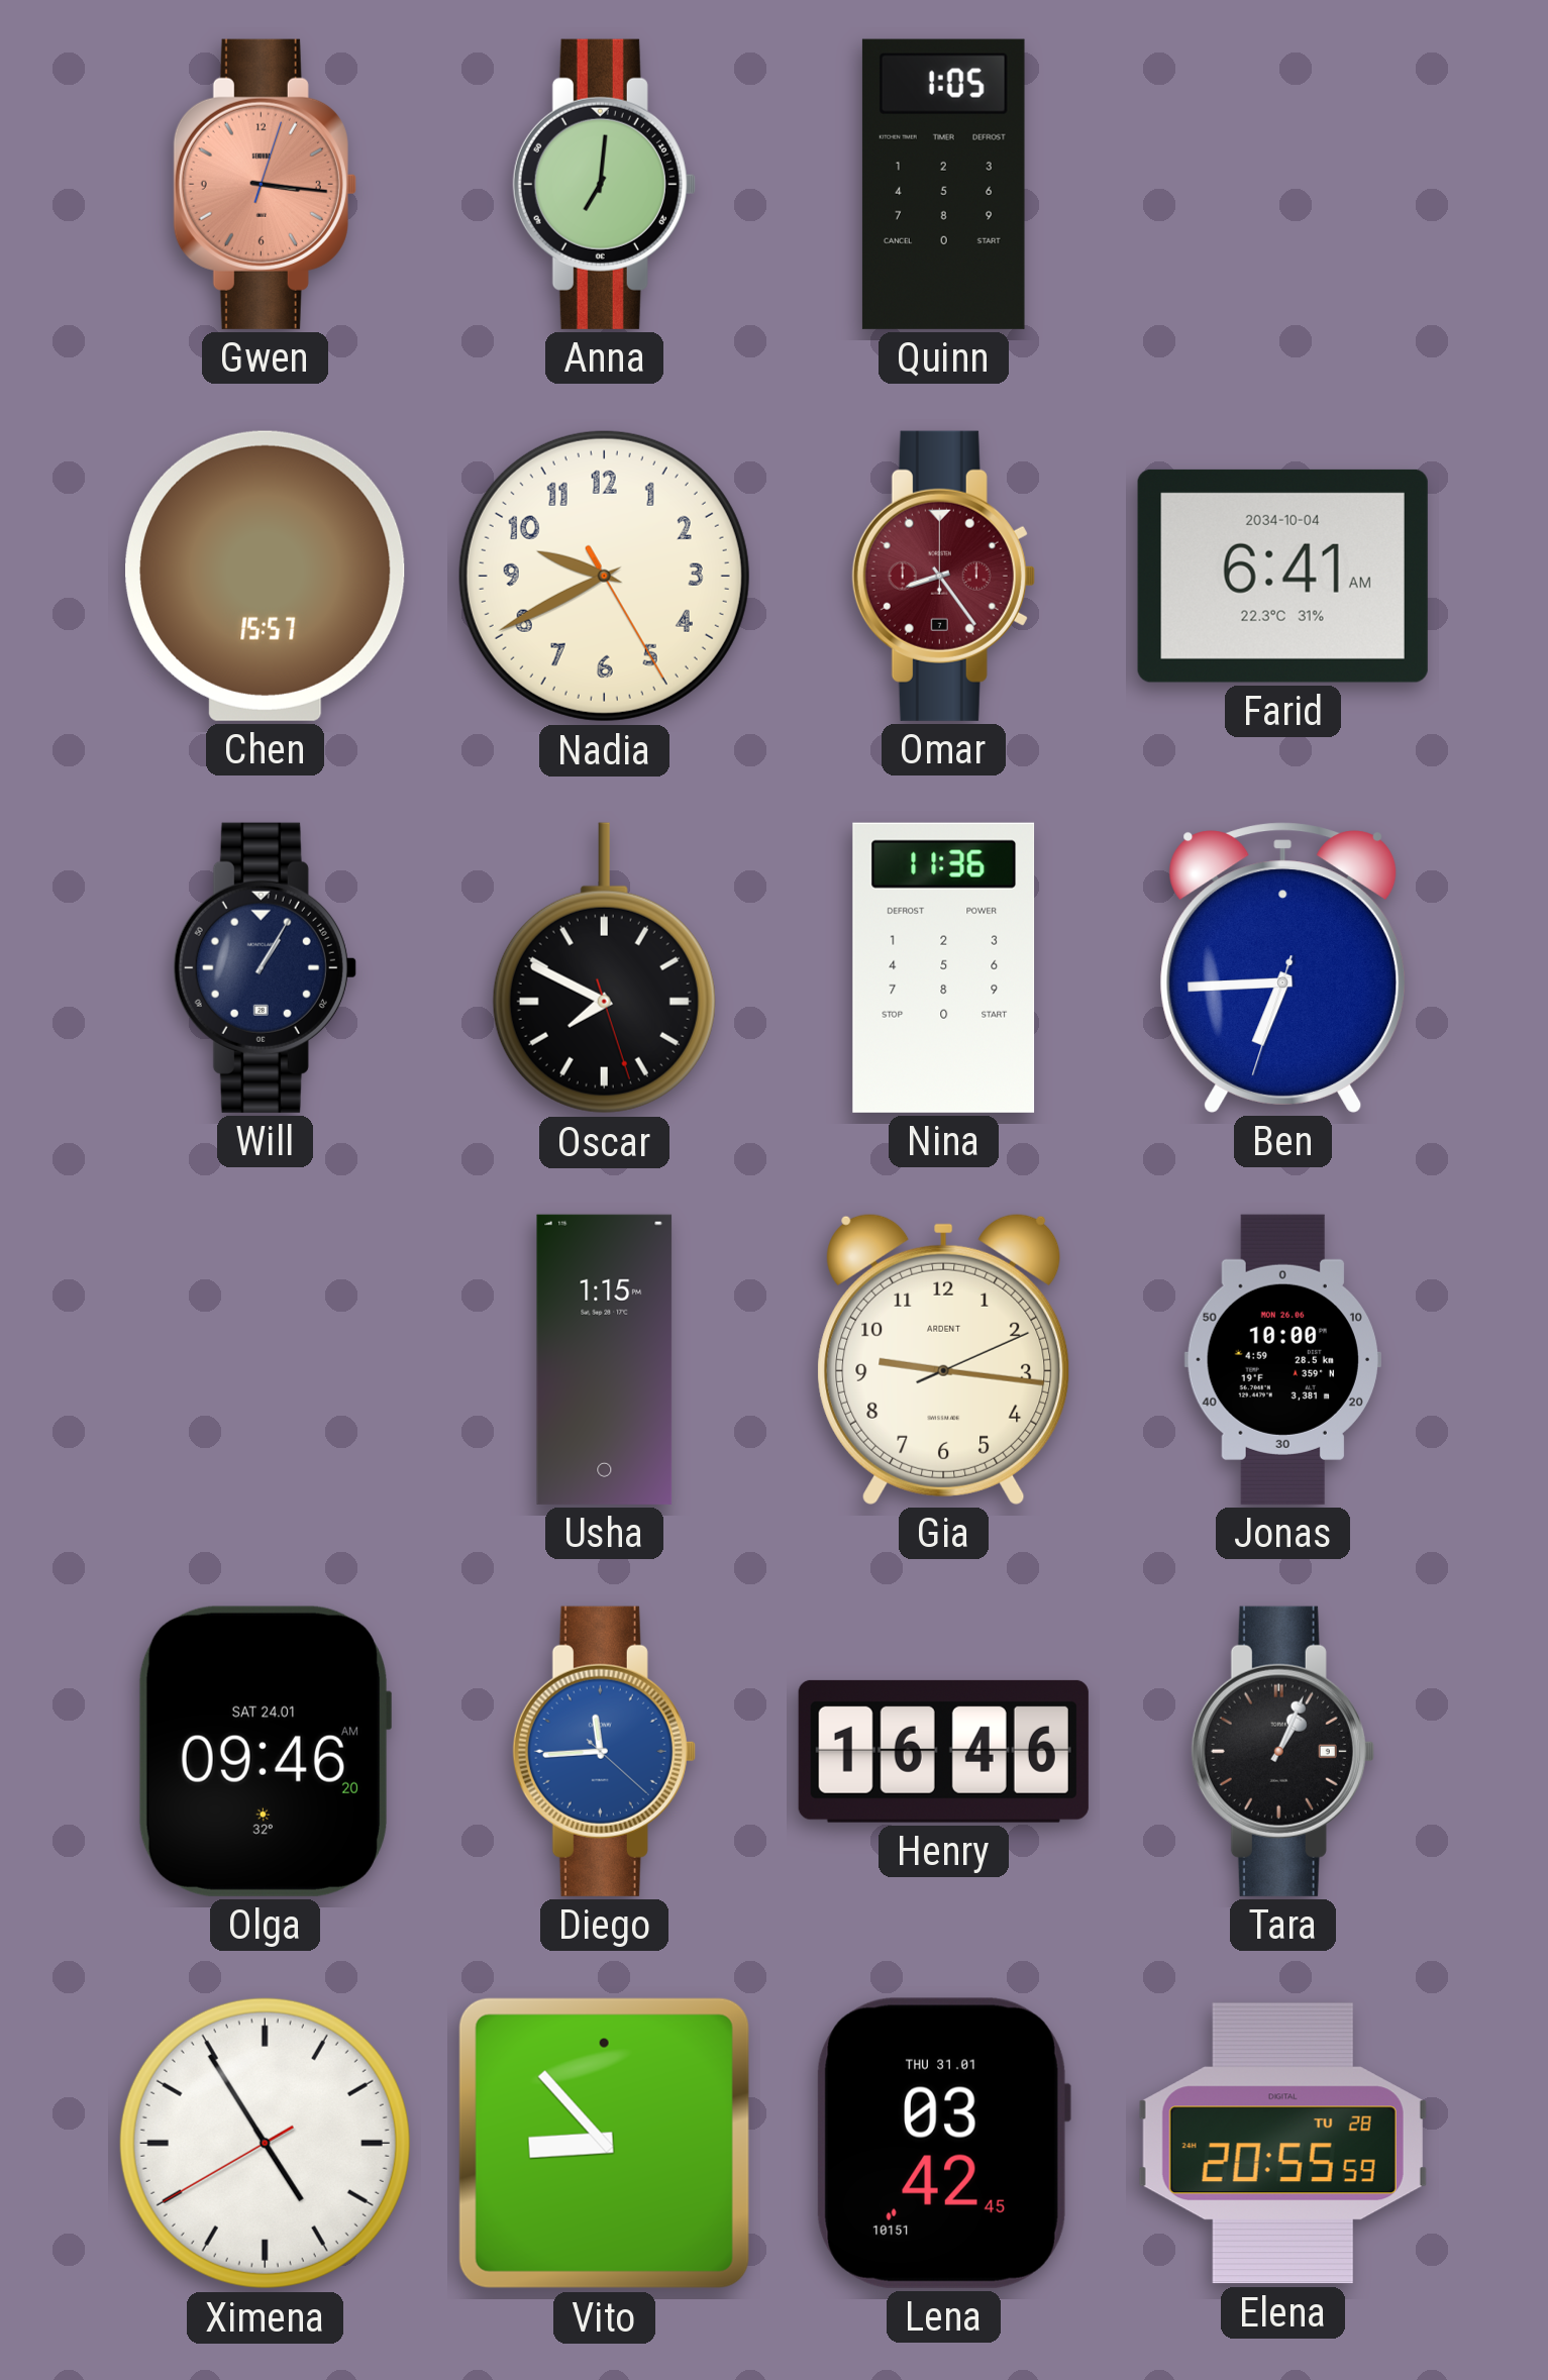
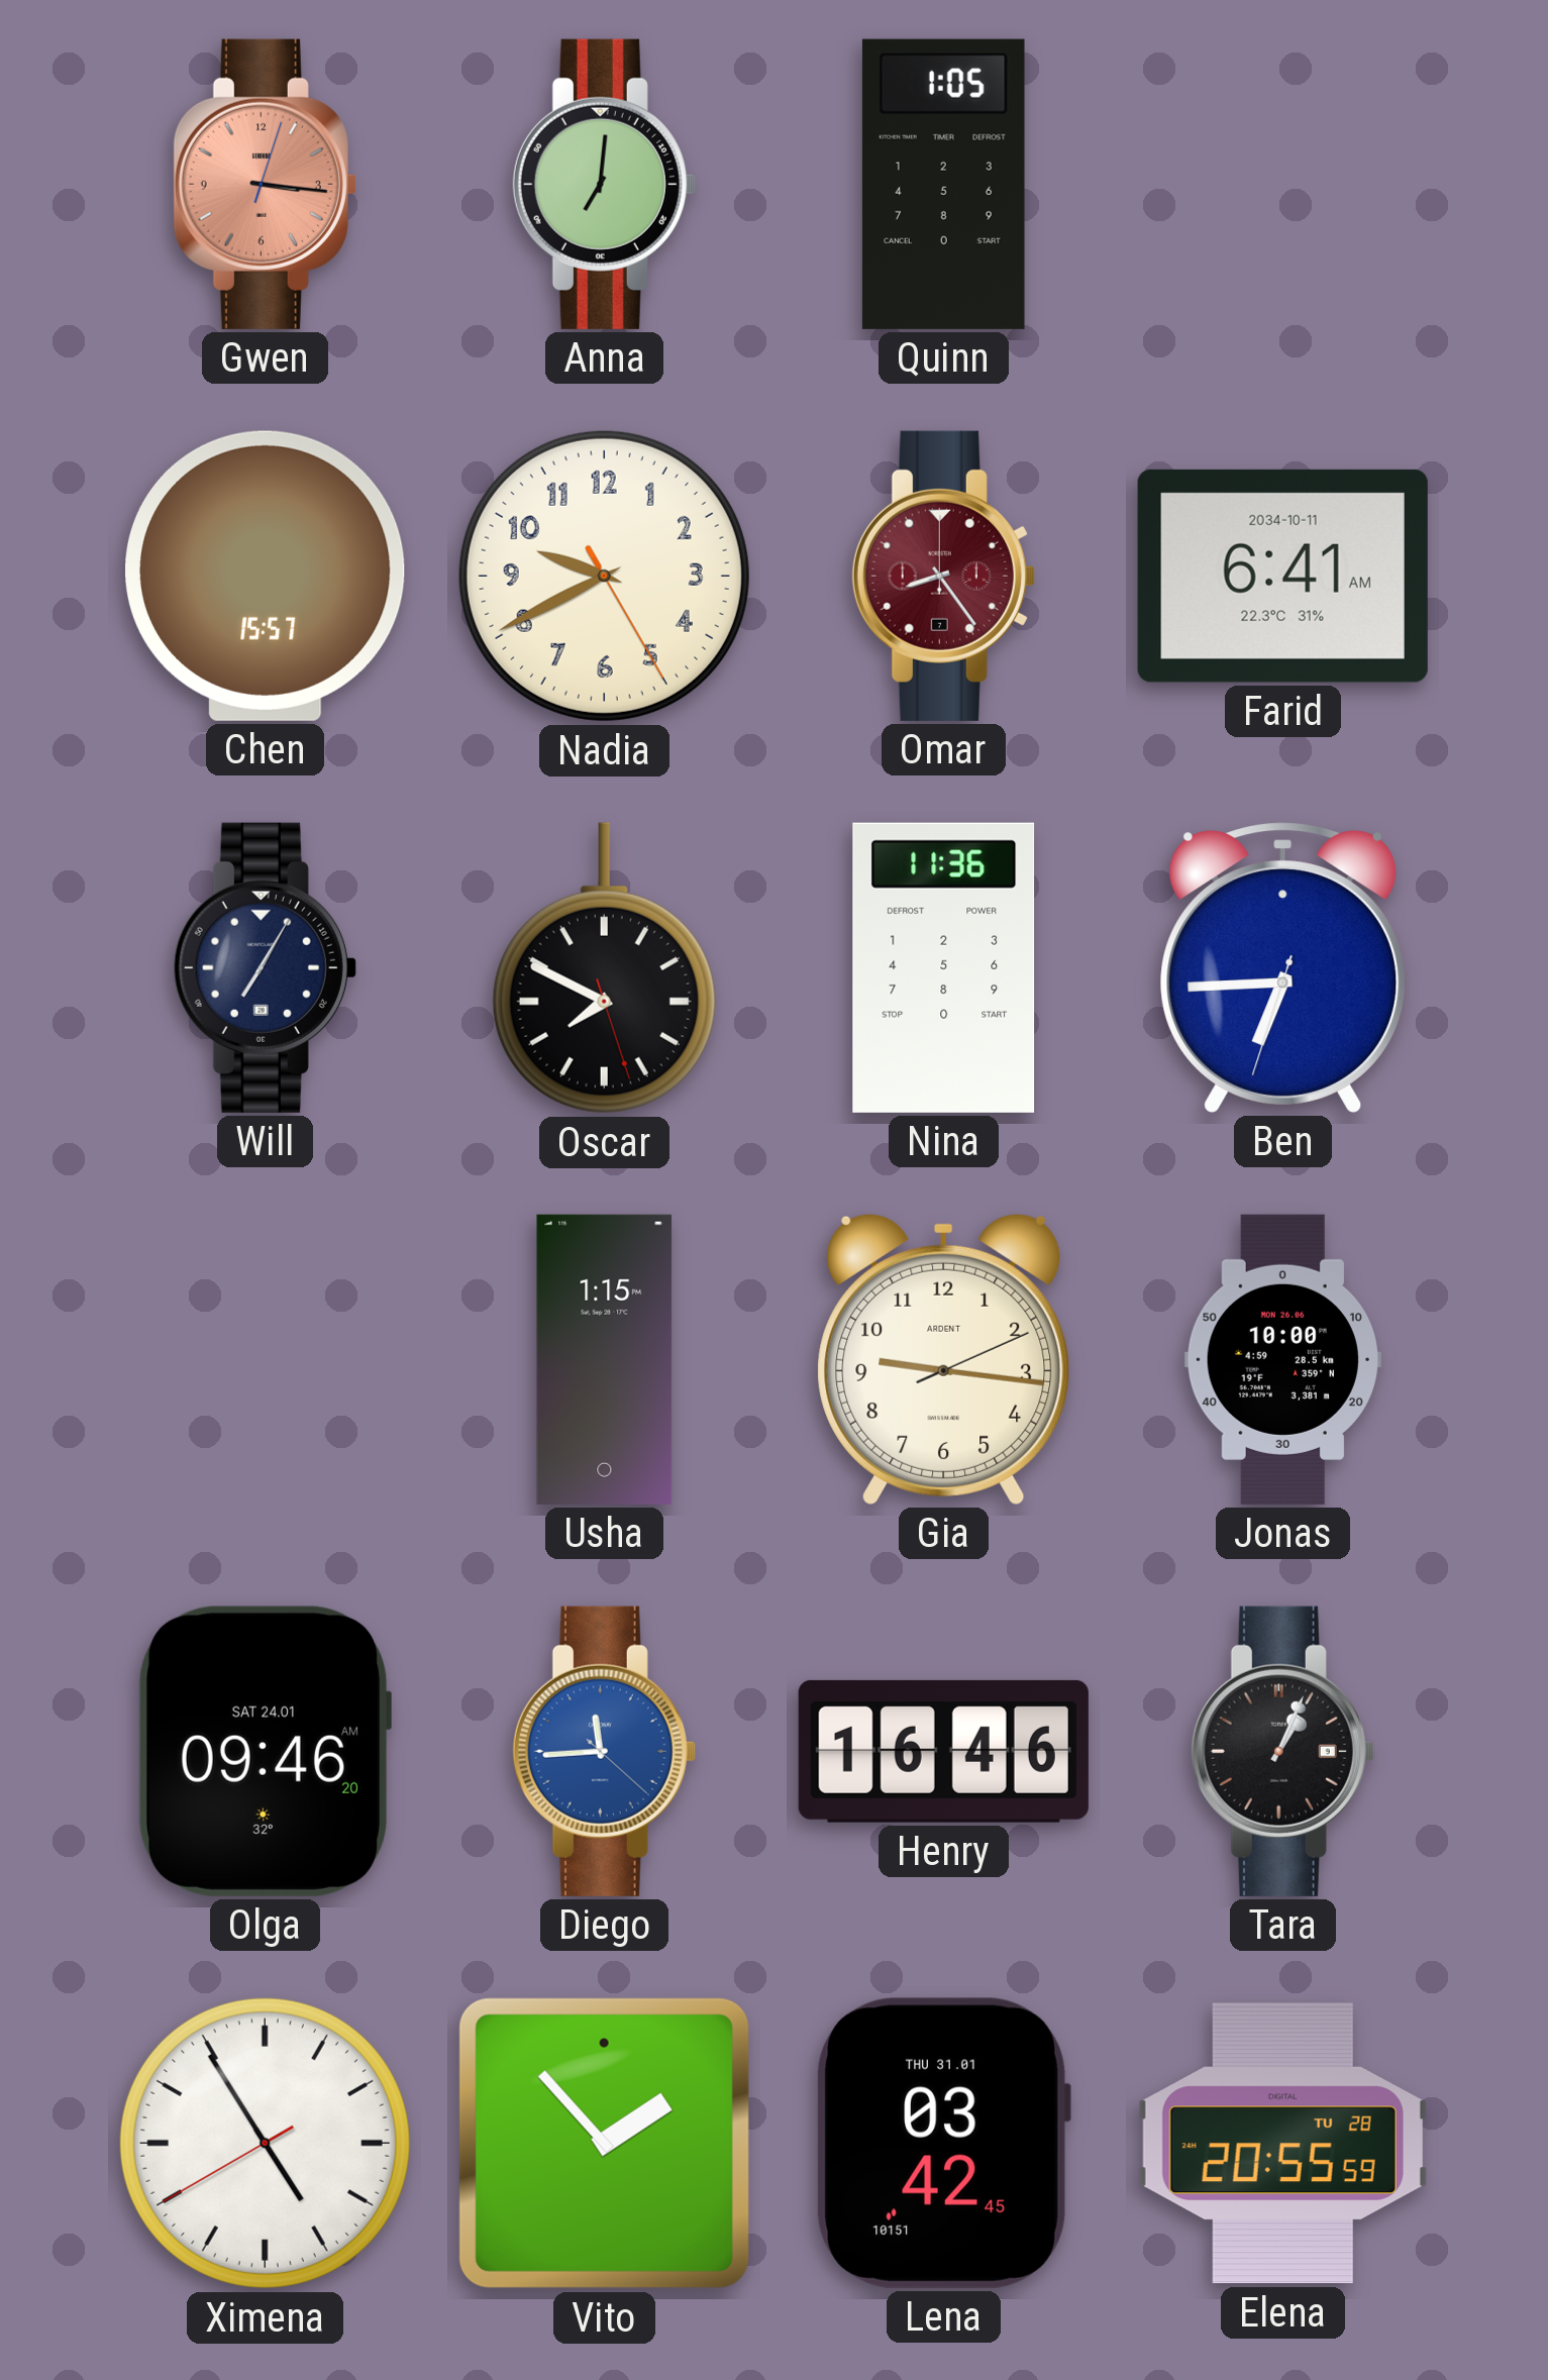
Farid date: 2034-10-04 -> 2034-10-11 (1282, 576)
Will: 1:05 -> 7:05 (265, 967)
Vito: 8:53 -> 1:53 (604, 2143)
